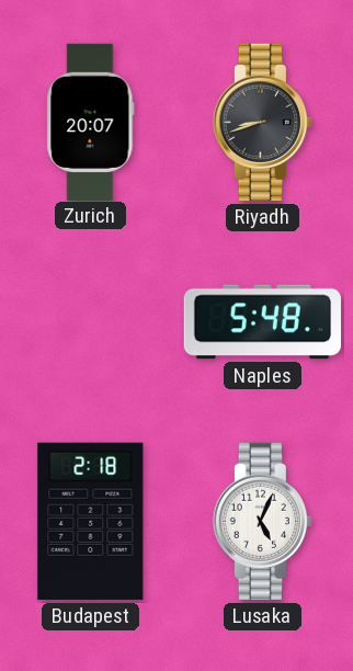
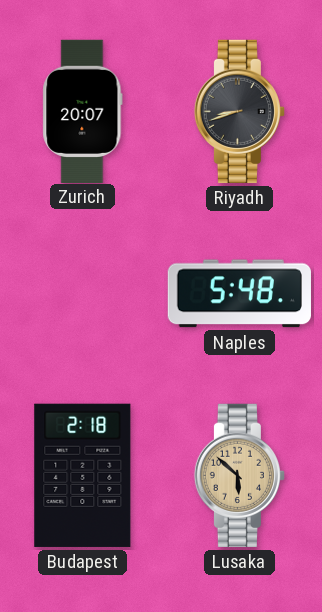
Lusaka: 5:04 -> 5:52 (239, 475)
Lusaka dial: white -> champagne (239, 475)
